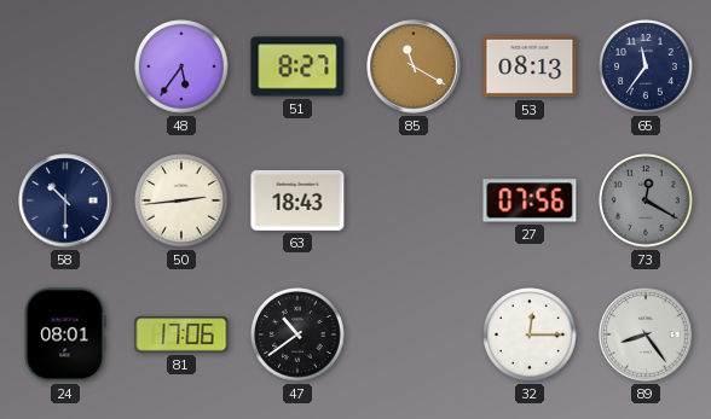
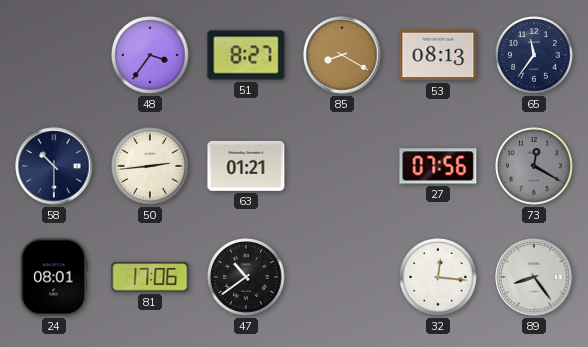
48: 5:36 -> 3:36 (150, 55)
85: 11:20 -> 8:20 (342, 55)
63: 18:43 -> 01:21 (246, 166)
32: 12:15 -> 12:16 (438, 277)
